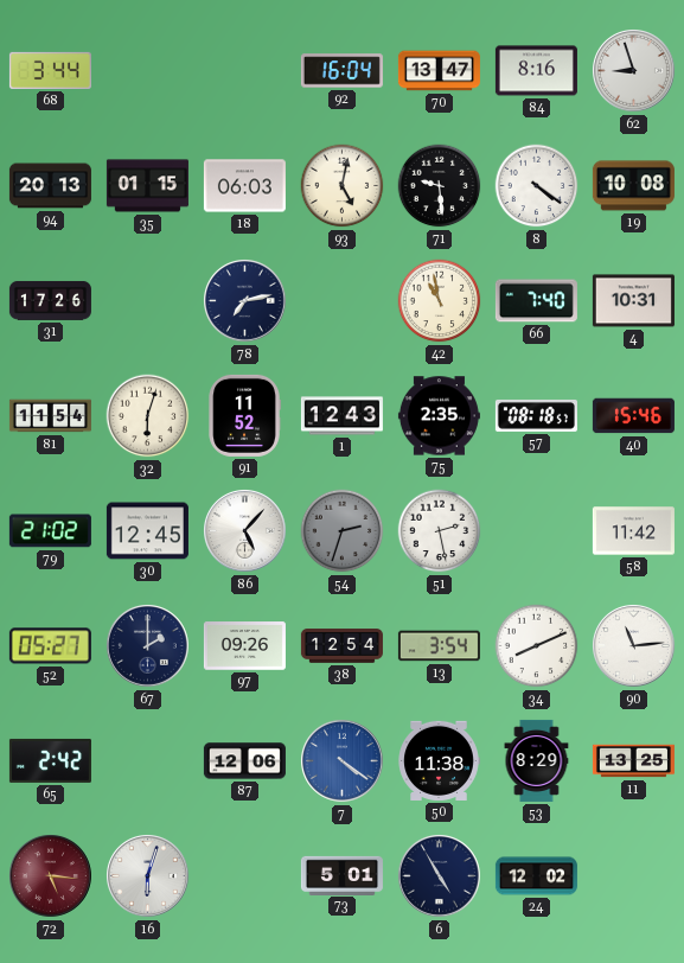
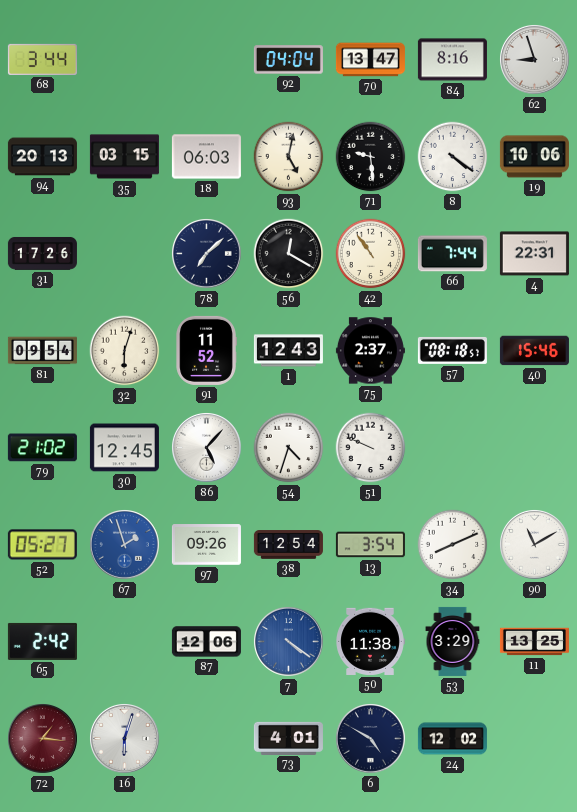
92: 16:04 -> 04:04 (288, 60)
35: 01:15 -> 03:15 (124, 157)
19: 10:08 -> 10:06 (534, 157)
78: 7:13 -> 7:08 (207, 254)
56: none -> 12:20 (289, 254)
42: 10:58 -> 10:54 (371, 254)
66: 7:40 -> 7:44 (452, 254)
4: 10:31 -> 22:31 (534, 254)
81: 11:54 -> 09:54 (42, 351)
75: 2:35 -> 2:37 (370, 351)
54: 2:33 -> 4:33 (289, 448)
54 dial: grey -> white (289, 448)
51: 2:28 -> 9:49 (371, 448)
58: 11:42 -> none (633, 531)
67: 2:00 -> 1:57 (125, 545)
67 dial: navy -> blue (125, 545)
90: 11:14 -> 11:10 (535, 545)
53: 8:29 -> 3:29 (453, 641)
72: 5:16 -> 1:16 (43, 739)
73: 5:01 -> 4:01 (288, 738)
6: 4:55 -> 4:50 (371, 739)
